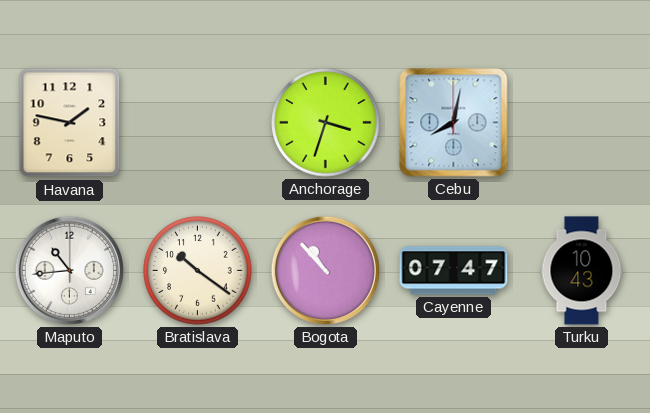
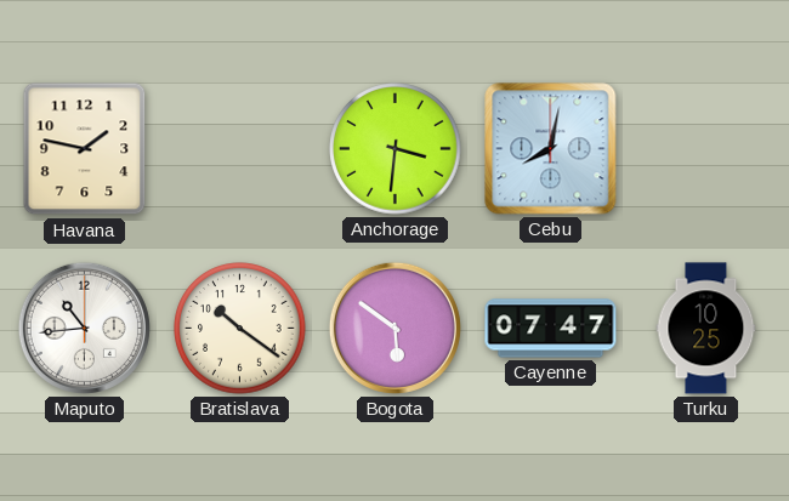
Anchorage: 3:33 -> 3:31 (396, 149)
Bogota: 10:53 -> 5:51 (394, 328)
Turku: 10:43 -> 10:25 (706, 329)
